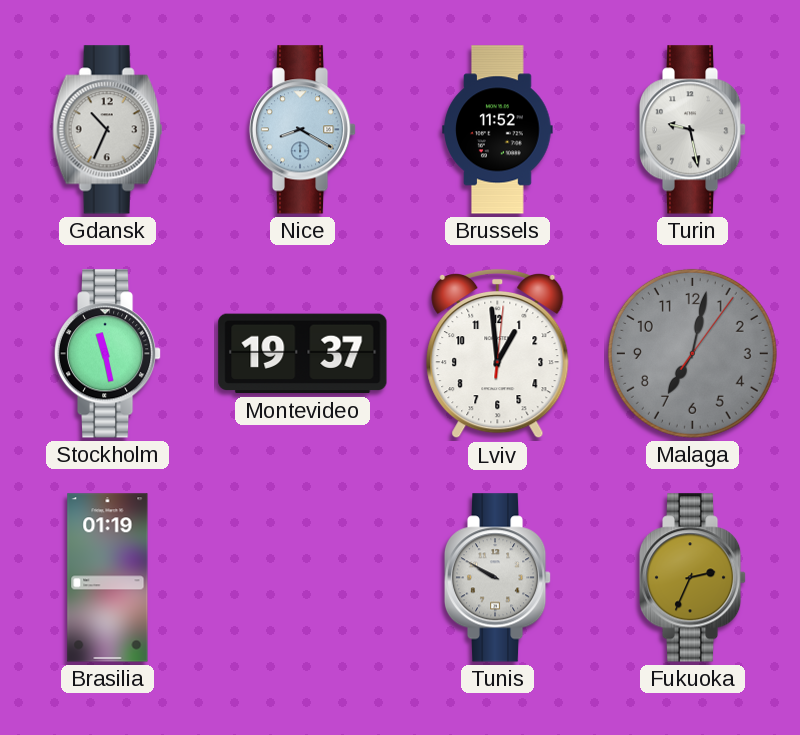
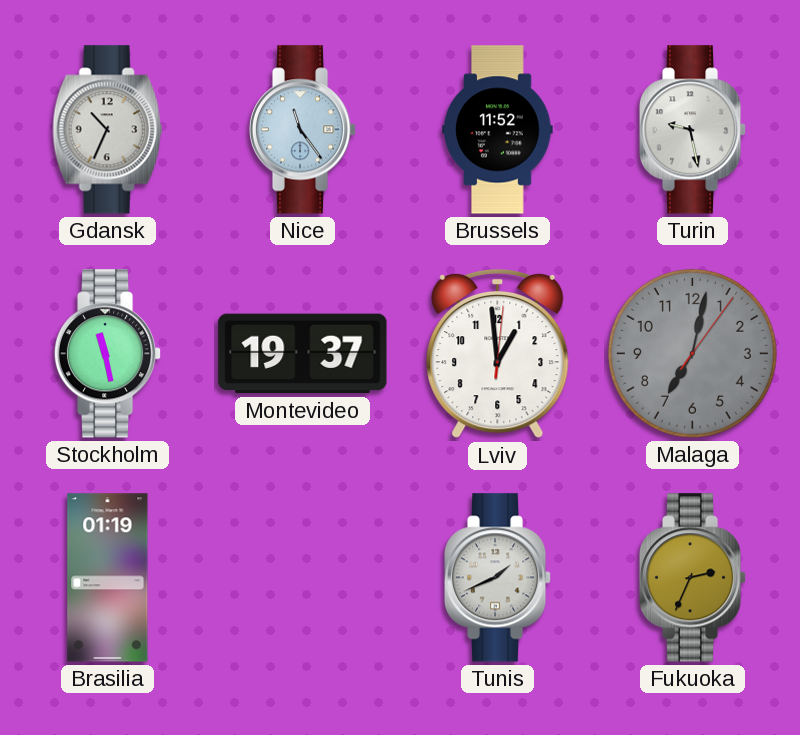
Nice: 8:20 -> 11:24 (303, 130)
Tunis: 9:50 -> 1:41 (498, 578)
